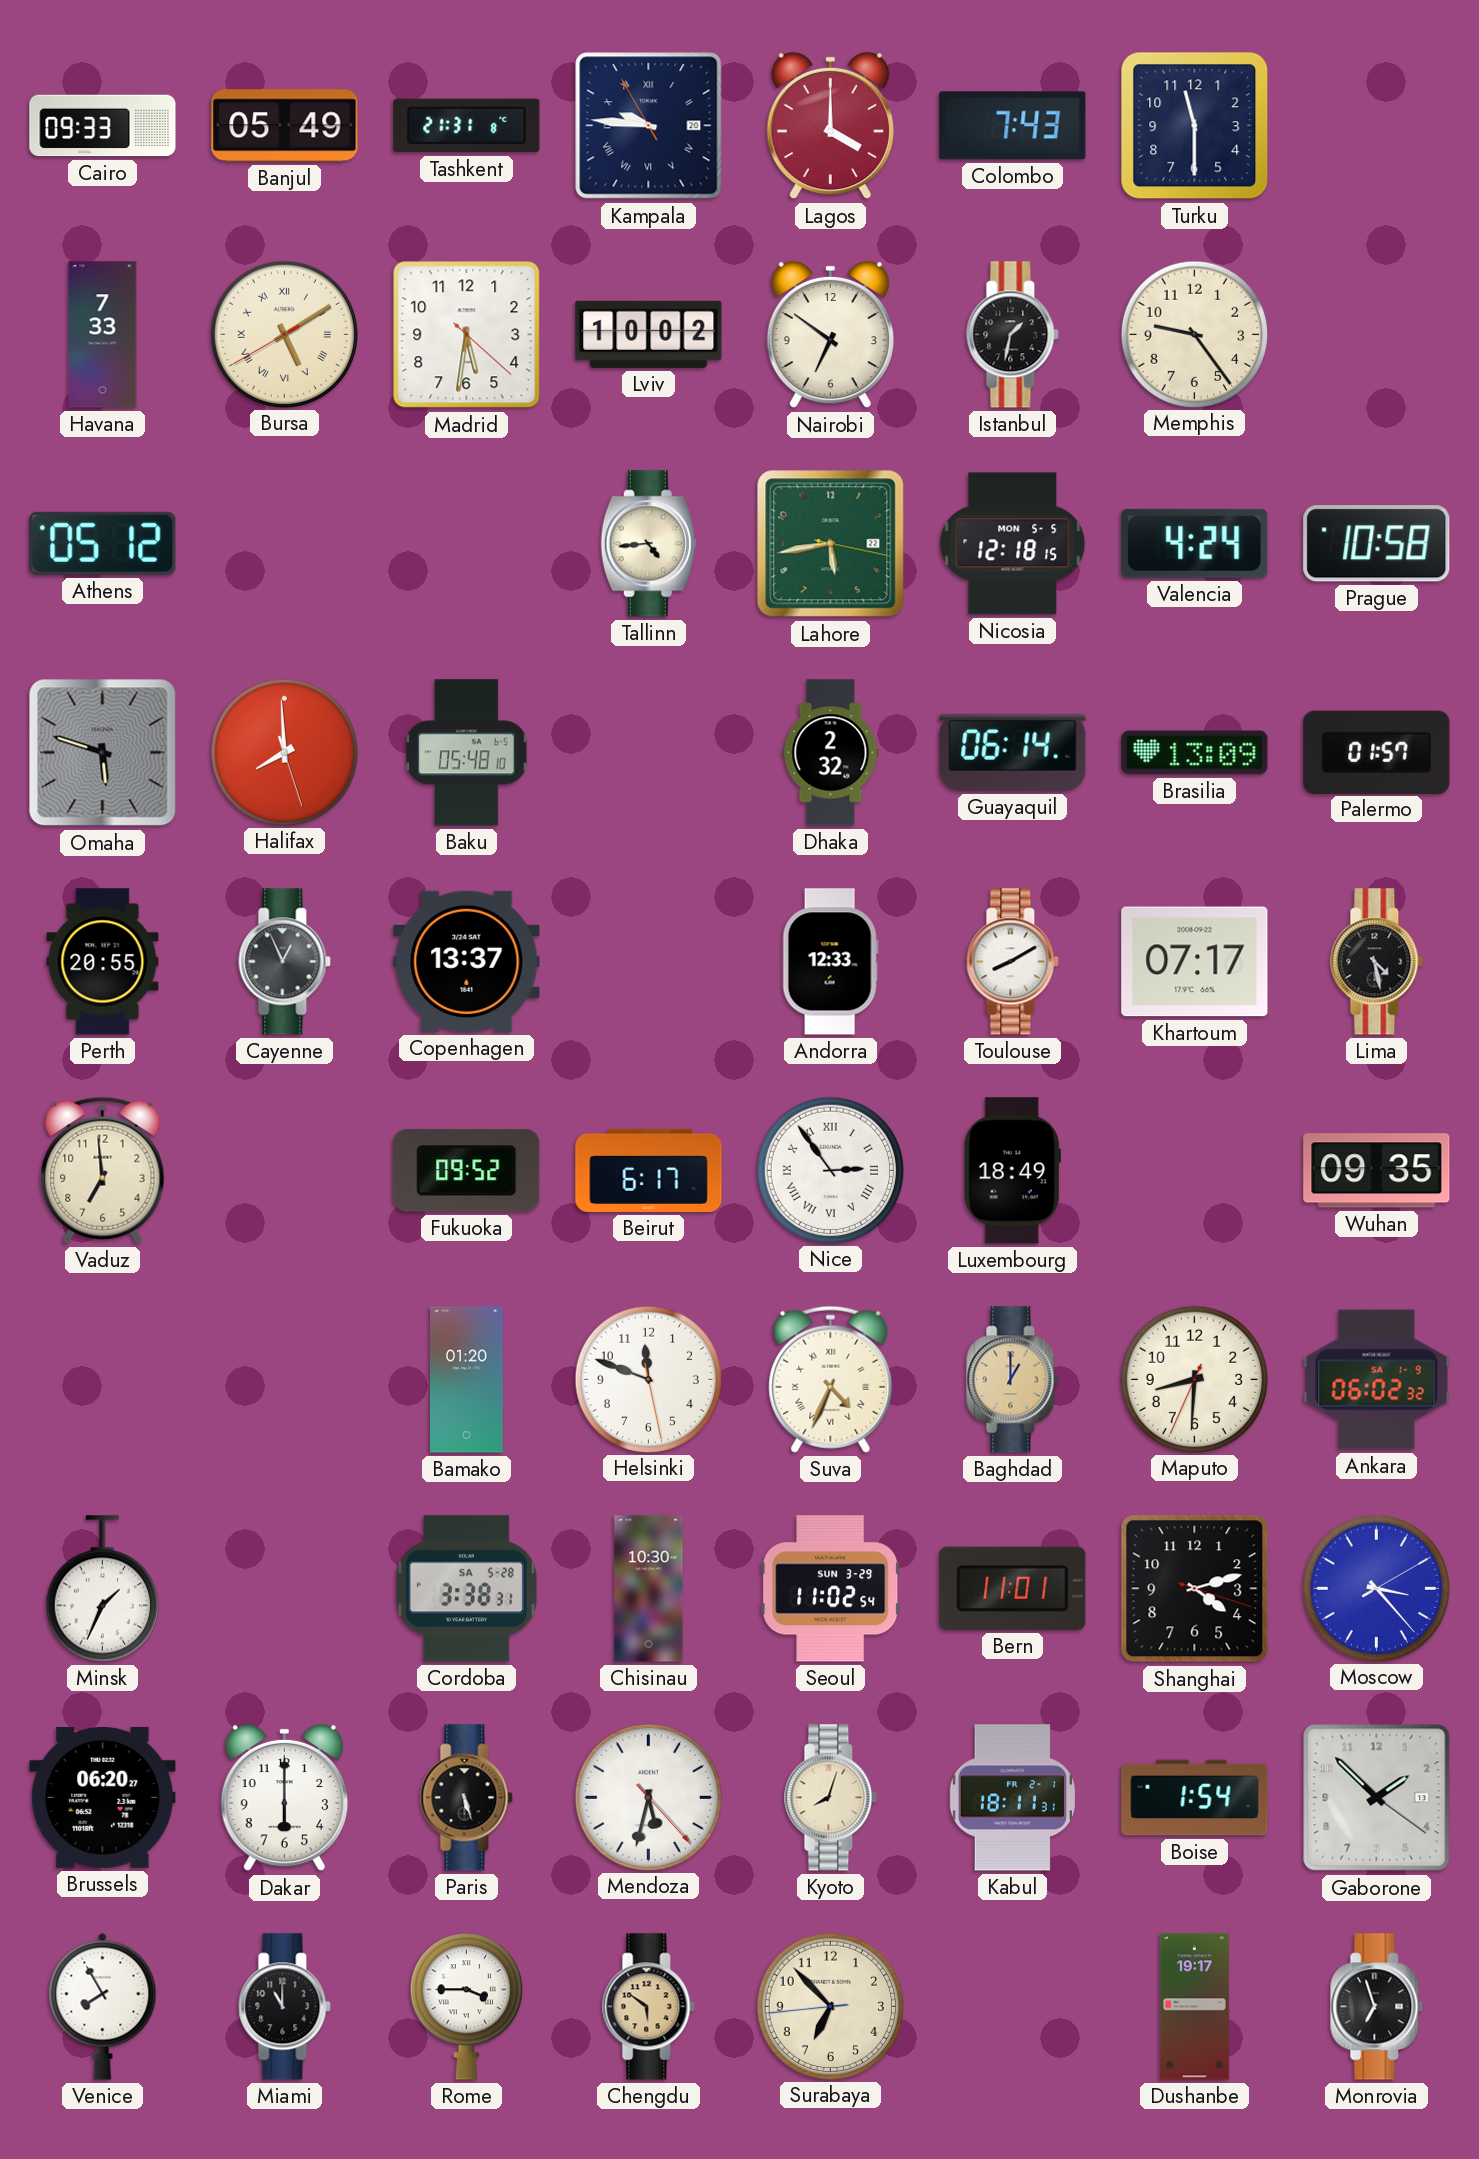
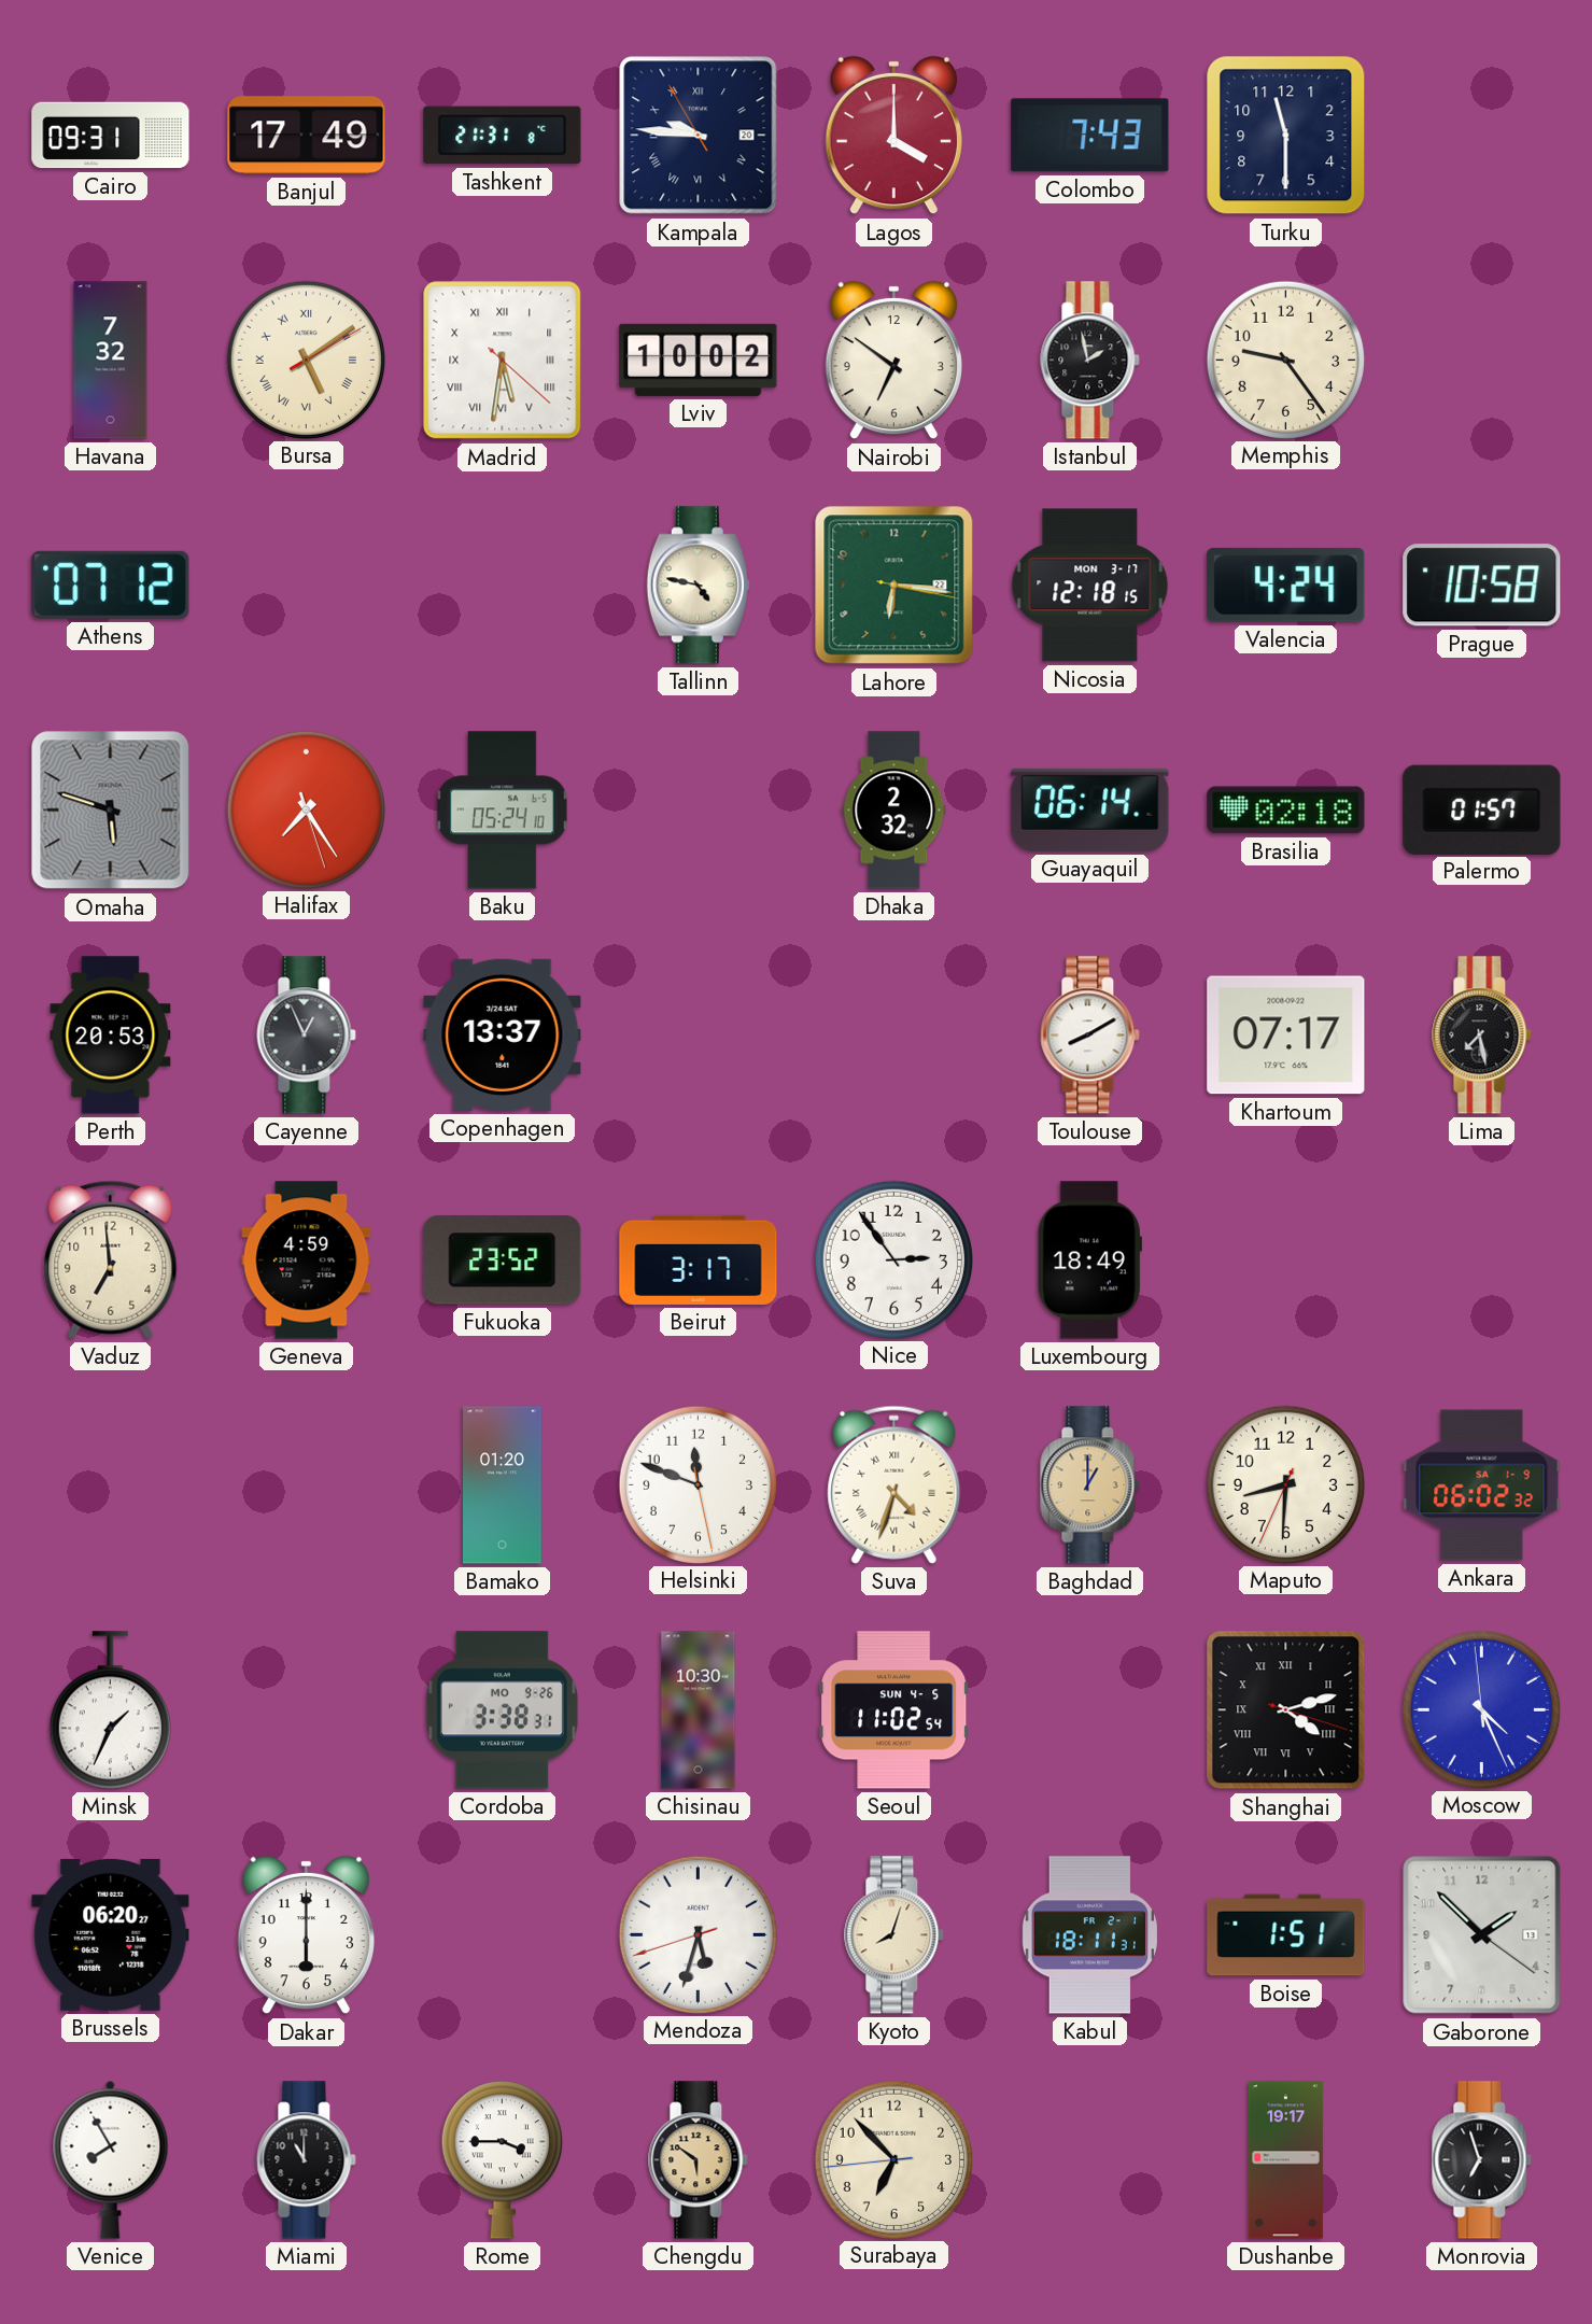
Cairo: 09:33 -> 09:31 (111, 136)
Banjul: 05:49 -> 17:49 (307, 136)
Havana: 7:33 -> 7:32 (111, 361)
Bursa: 5:09:40 -> 5:09:10 (306, 360)
Madrid numerals: Arabic -> Roman (503, 361)
Istanbul: 1:32 -> 1:58 (1090, 361)
Athens: 05:12 -> 07:12 (111, 584)
Tallinn: 4:44 -> 4:47 (698, 586)
Lahore: 5:43 -> 6:16 (894, 586)
Nicosia date: MON 5-5 -> MON 3-17 (1090, 586)
Halifax: 7:59 -> 7:24 (306, 809)
Baku: 05:48 -> 05:24 (503, 811)
Brasilia: 13:09 -> 02:18 (1286, 811)
Perth: 20:55 -> 20:53 (111, 1036)
Andorra: 12:33 -> none (830, 962)
Lima: 4:28 -> 7:28 (1482, 1036)
Geneva: none -> 4:59 (307, 1260)
Fukuoka: 09:52 -> 23:52 (503, 1260)
Beirut: 6:17 -> 3:17 (699, 1259)
Nice numerals: Roman -> Arabic (893, 1259)
Wuhan: 09:35 -> none (1377, 1171)
Suva: 4:34 -> 4:33 (894, 1484)
Cordoba date: SA 5-28 -> MO 9-26 (502, 1710)
Seoul date: SUN 3-29 -> SUN 4-5 (894, 1710)
Bern: 11:01 -> none (1013, 1588)
Shanghai numerals: Arabic -> Roman (1286, 1710)
Moscow: 3:23 -> 4:25 (1481, 1709)
Paris: 5:27 -> none (467, 1798)
Mendoza: 5:32:23 -> 5:32:42 (698, 1934)
Boise: 1:54 -> 1:51 (1286, 1935)
